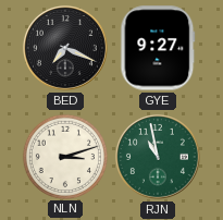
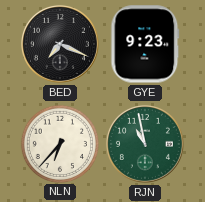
GYE: 9:27 -> 9:23 (145, 44)
NLN: 3:12 -> 6:37 (59, 143)
